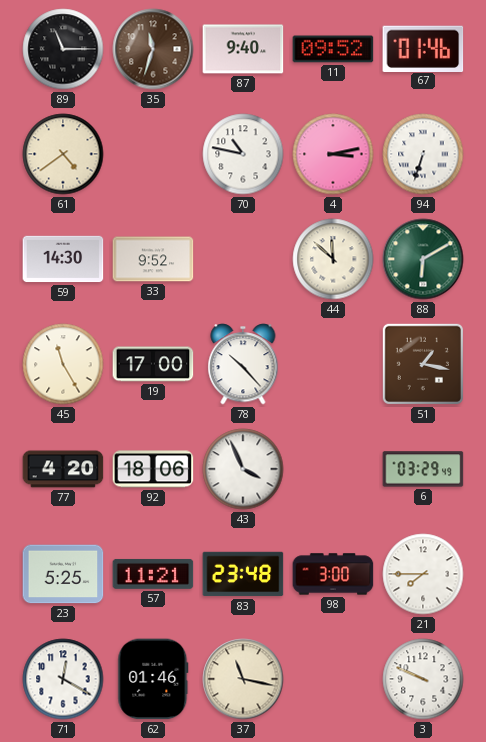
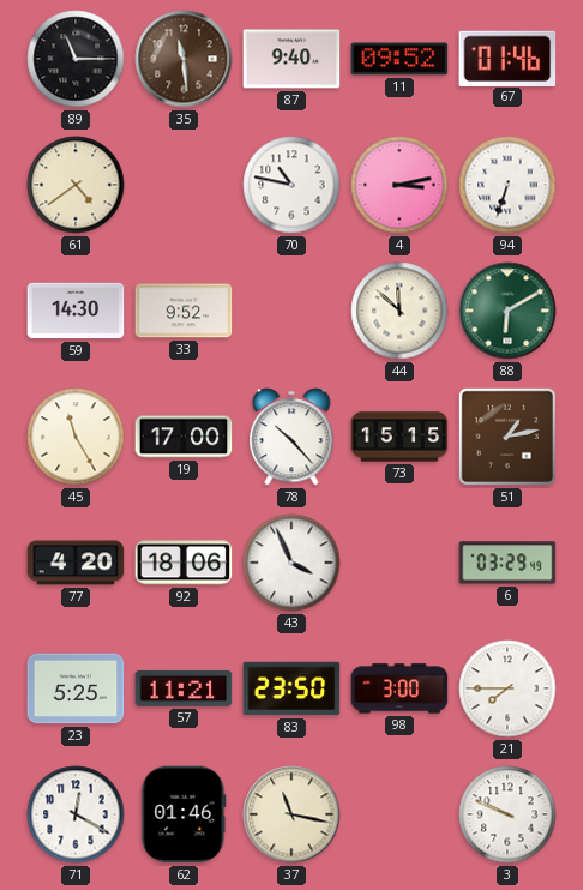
35: 11:33 -> 11:29 (184, 59)
73: none -> 15:15 (399, 437)
51: 1:17 -> 1:13 (507, 437)
83: 23:48 -> 23:50 (291, 688)
